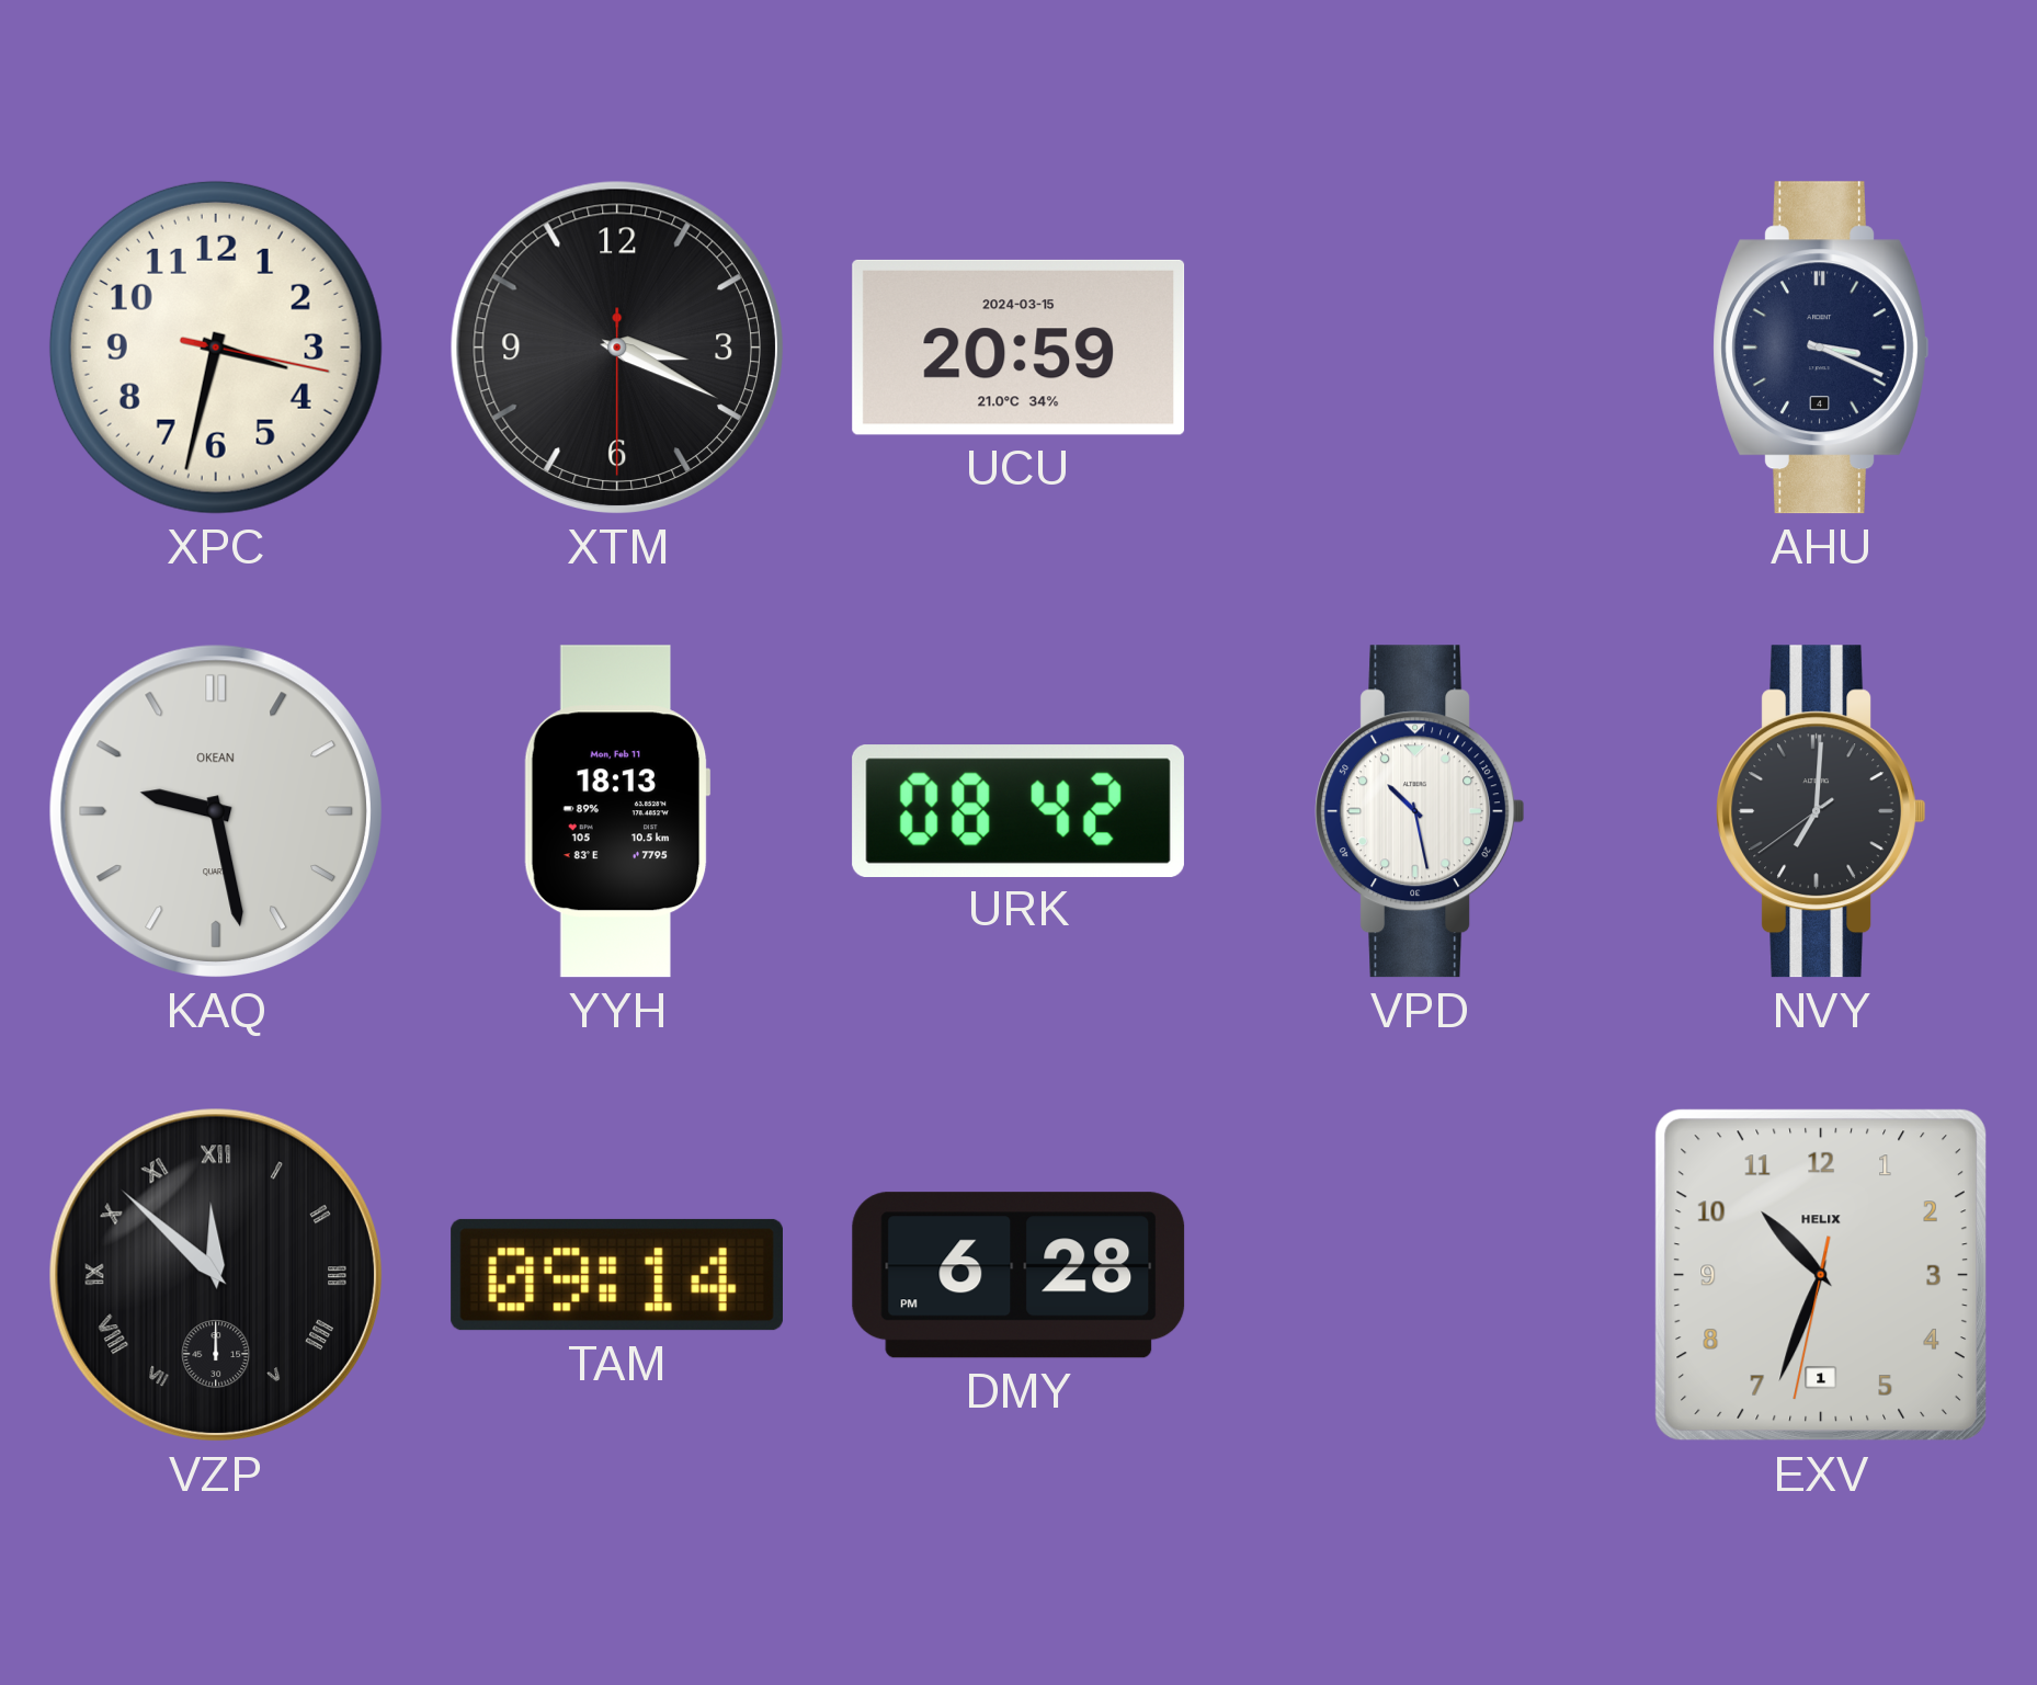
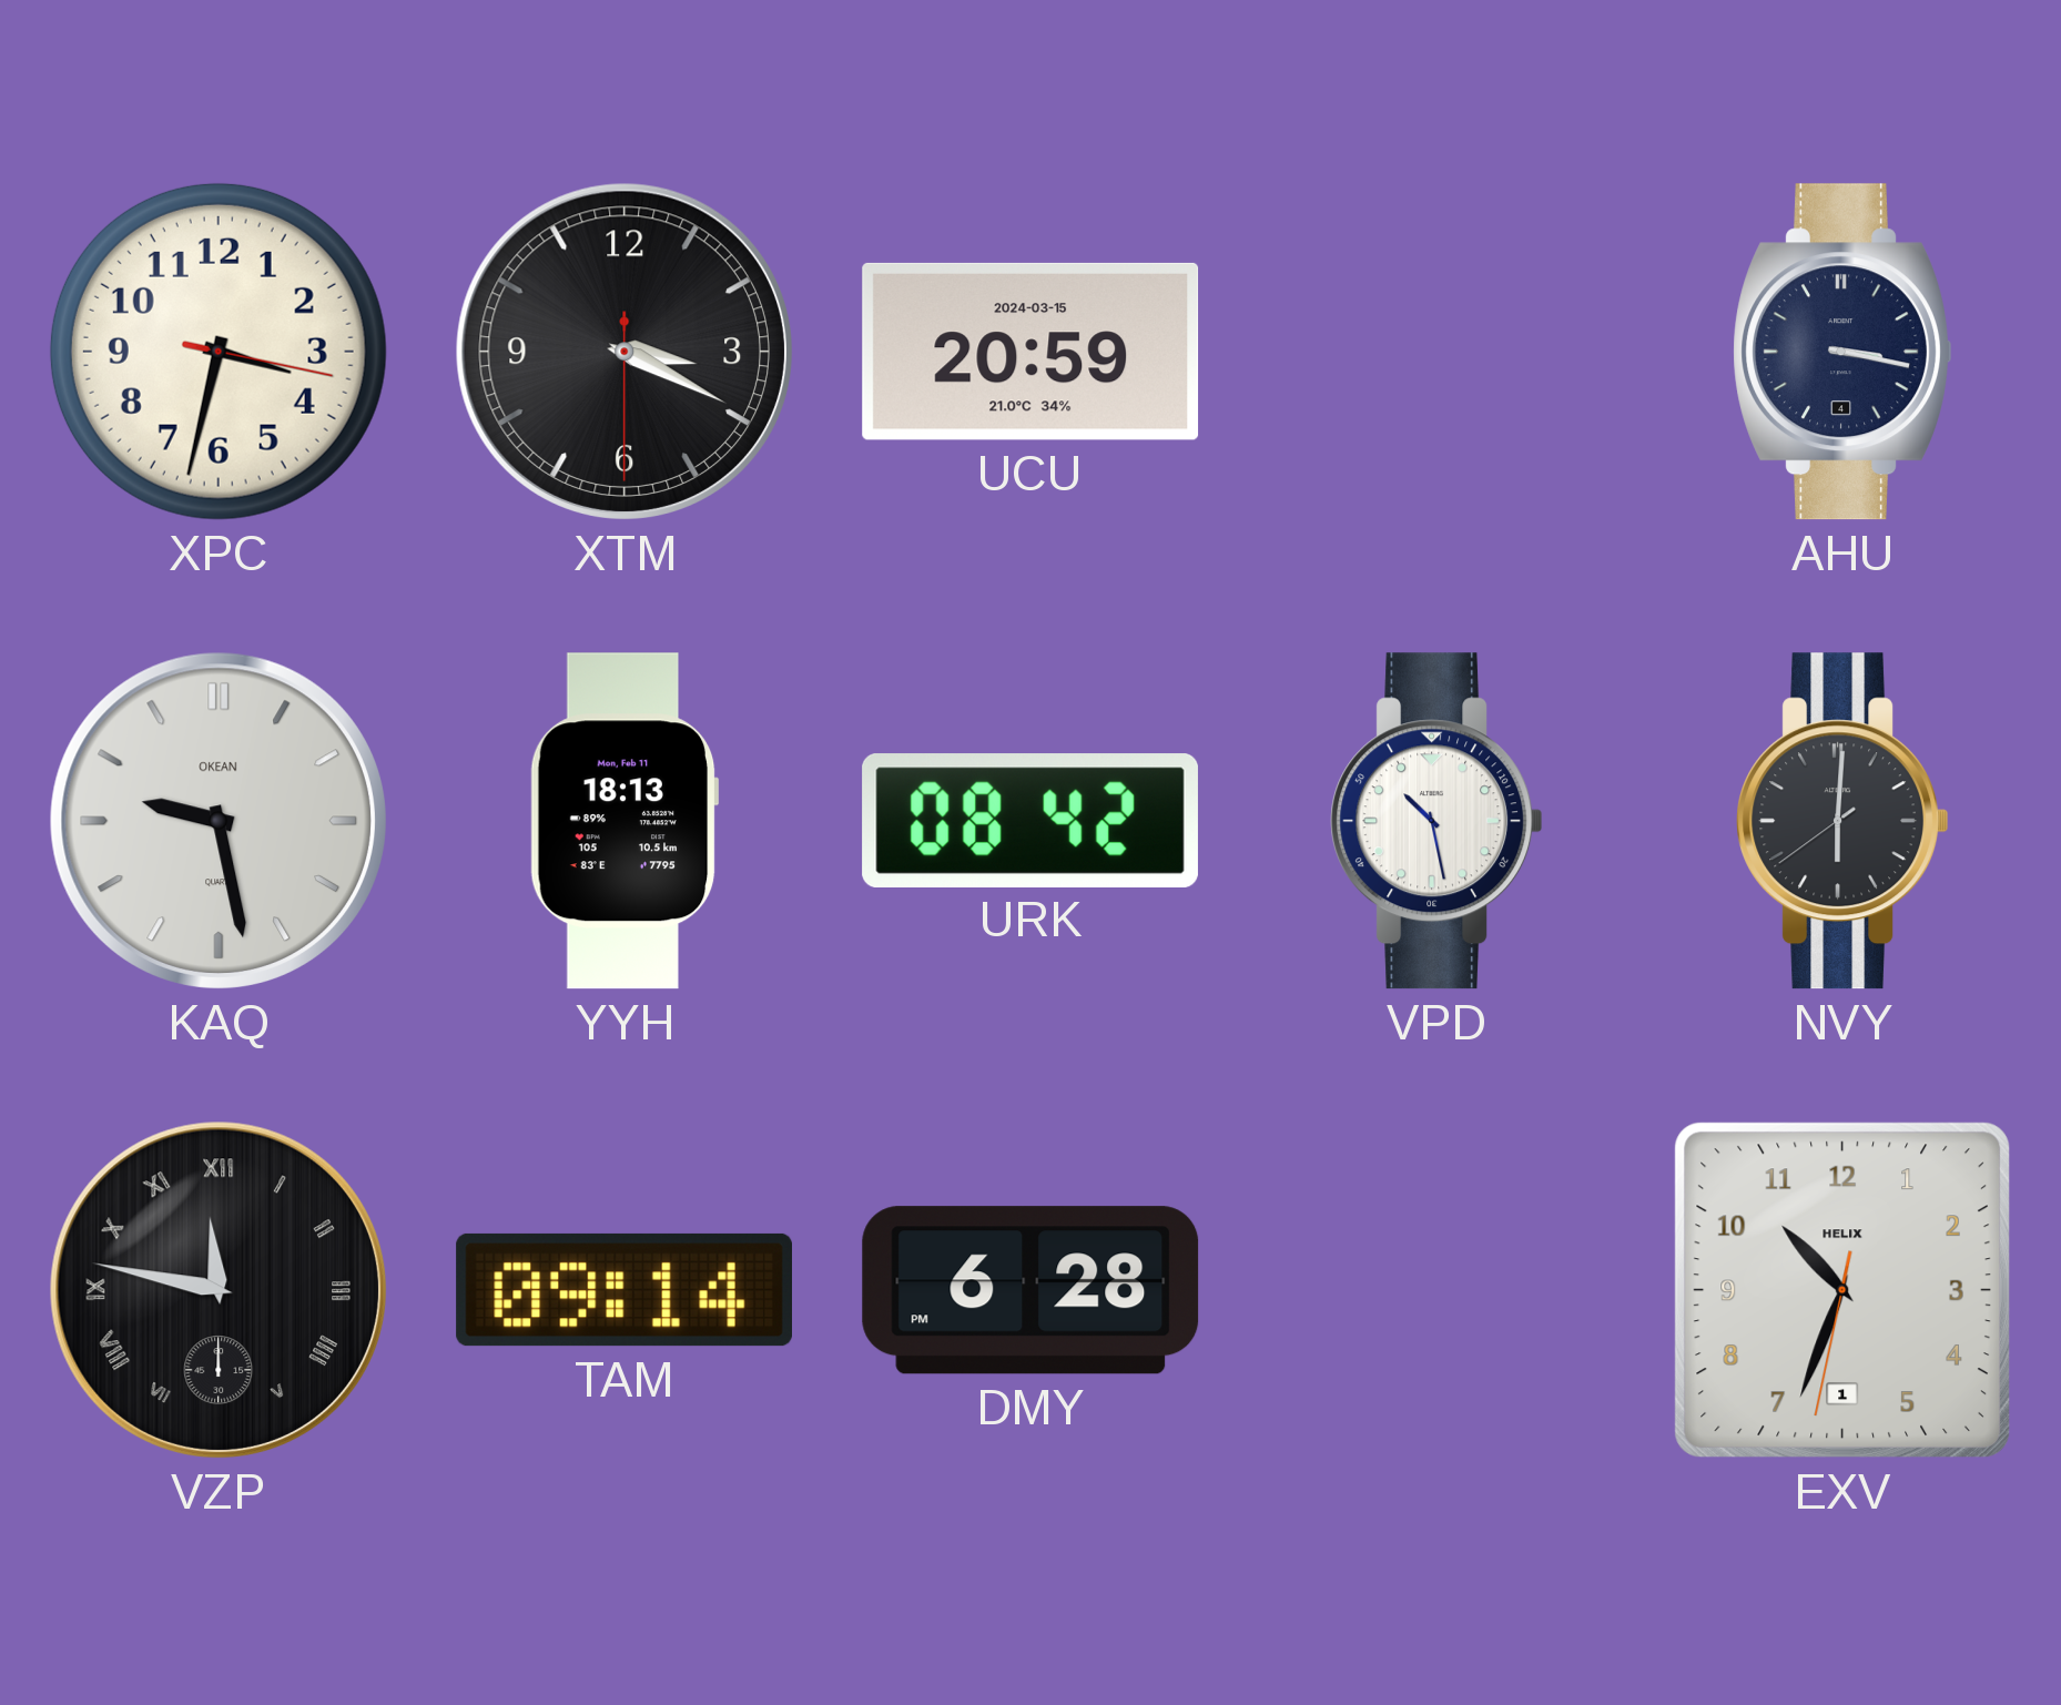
AHU: 3:19 -> 3:17 (1842, 352)
NVY: 7:00 -> 6:00 (1841, 821)
VZP: 11:52 -> 11:47 (219, 1290)
